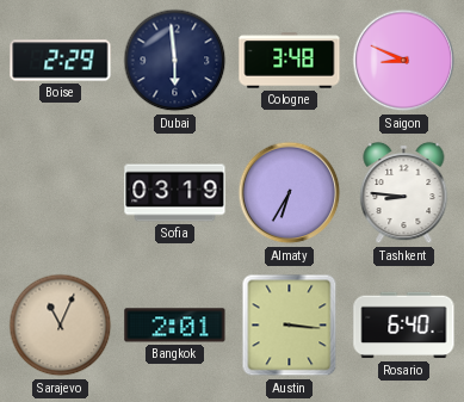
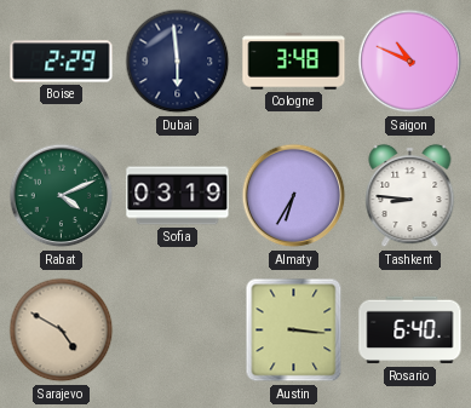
Saigon: 8:49 -> 10:49 (410, 62)
Rabat: none -> 4:11 (62, 196)
Sarajevo: 11:04 -> 4:50 (62, 331)
Bangkok: 2:01 -> none (175, 326)
